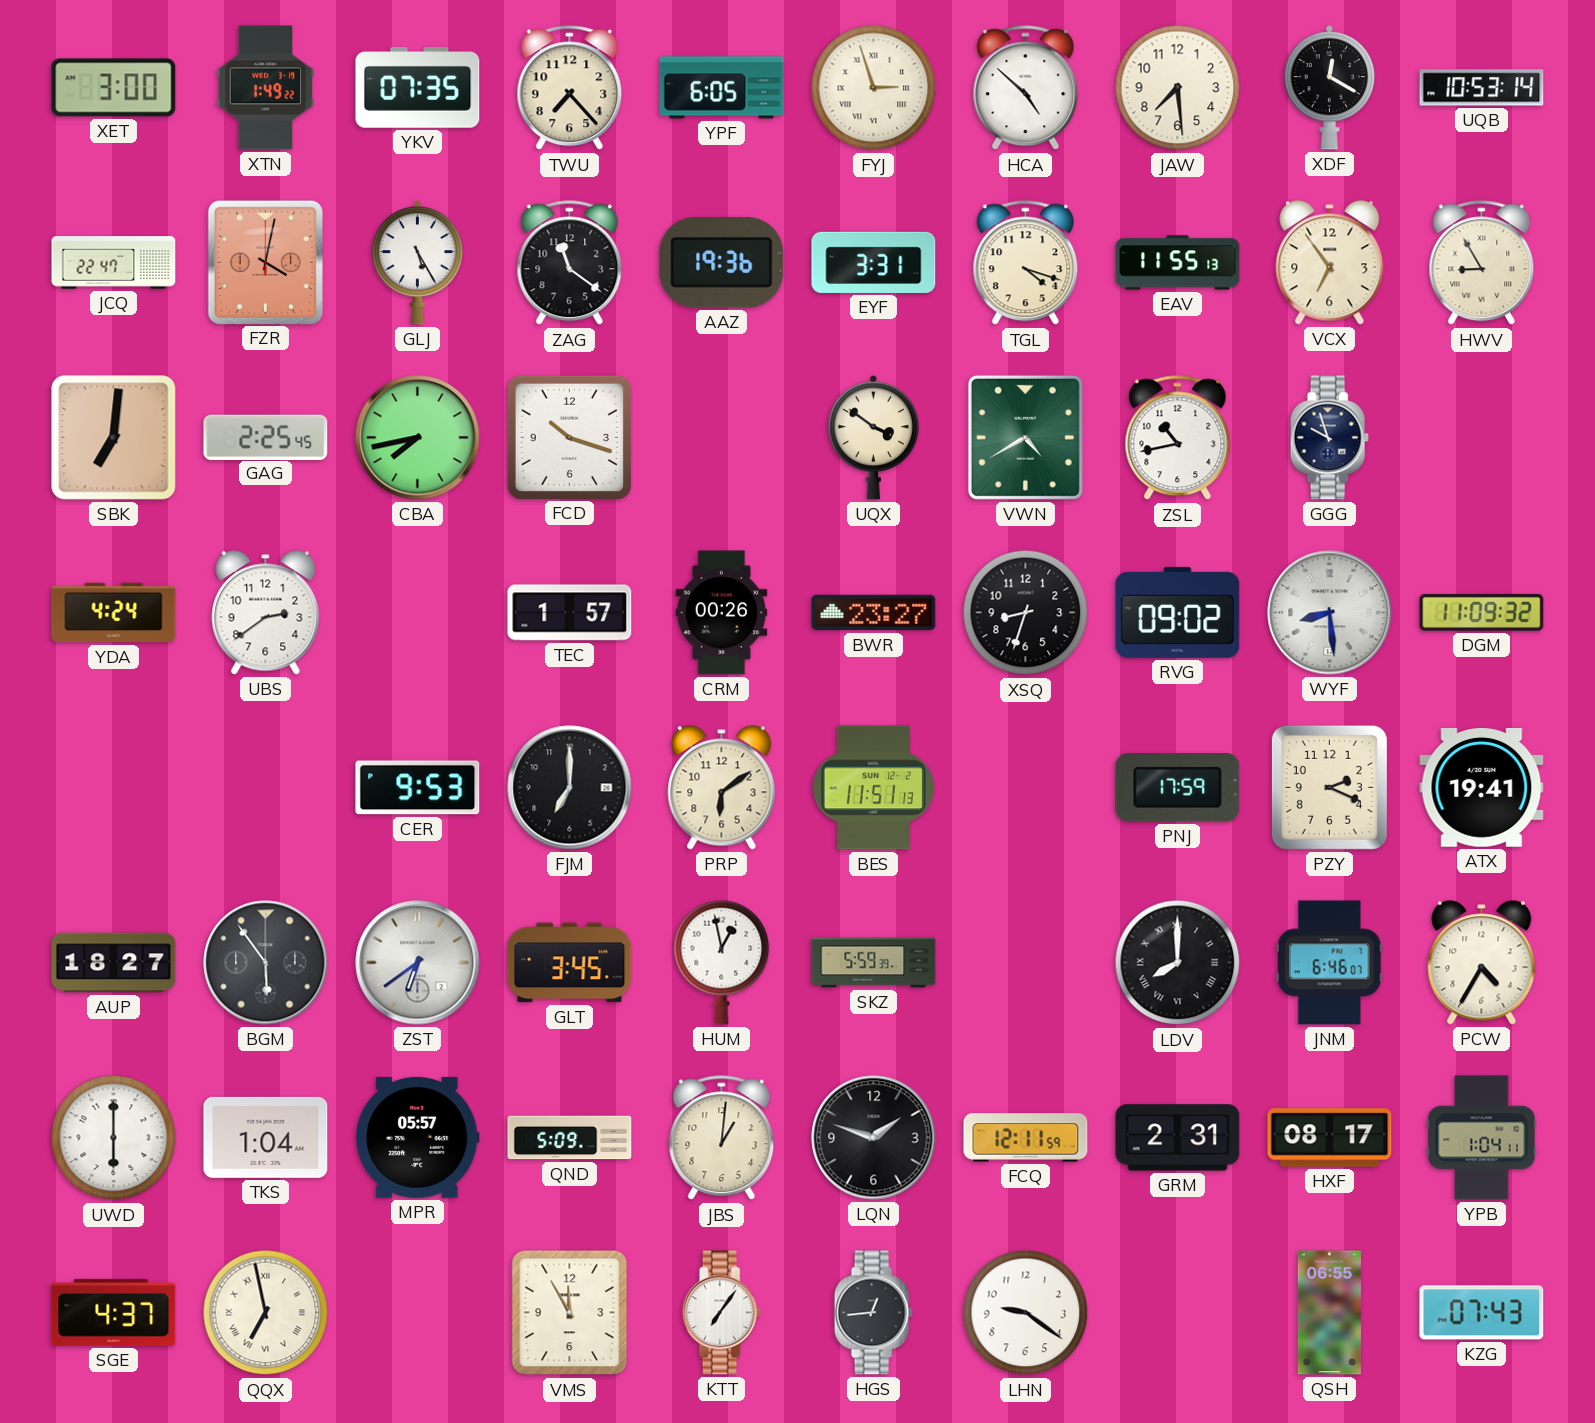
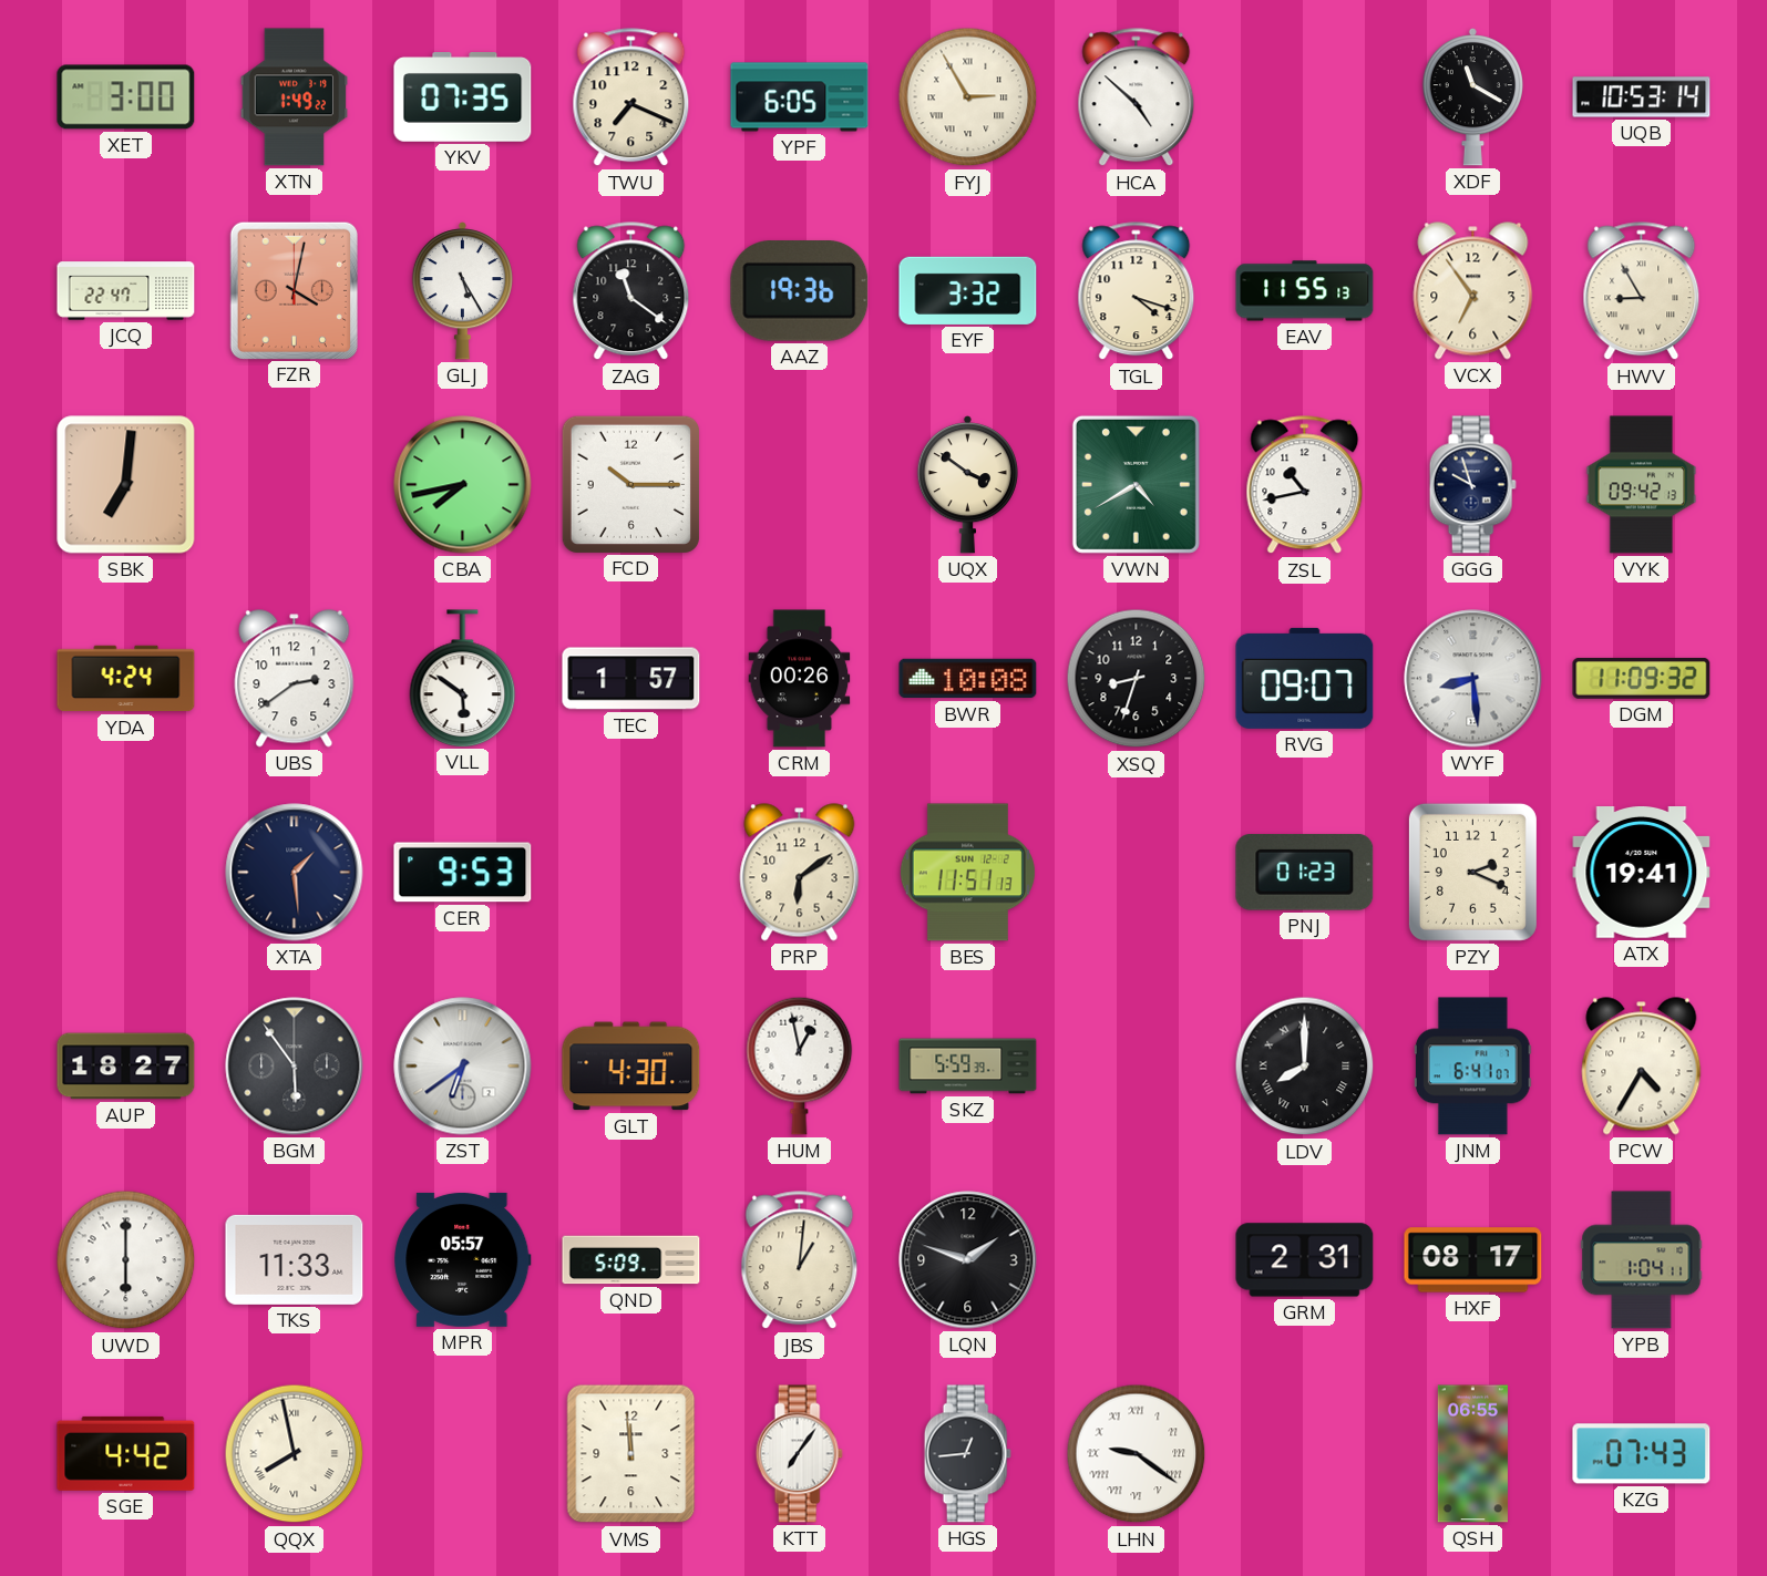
TWU: 7:23 -> 7:19 (631, 97)
FYJ: 2:57 -> 2:55 (968, 97)
JAW: 7:29 -> none (1178, 88)
XDF: 12:20 -> 11:20 (1472, 97)
EYF: 3:31 -> 3:32 (968, 290)
GAG: 2:25 -> none (266, 437)
FCD: 10:18 -> 10:15 (630, 484)
VYK: none -> 09:42 (1642, 485)
VLL: none -> 5:51 (463, 678)
BWR: 23:27 -> 10:08 (968, 679)
RVG: 09:02 -> 09:07 (1305, 678)
XTA: none -> 1:29 (295, 873)
FJM: 7:00 -> none (570, 788)
PNJ: 17:59 -> 01:23 (1305, 873)
GLT: 3:45 -> 4:30 (631, 1067)
JNM: 6:46 -> 6:41 (1472, 1067)
TKS: 1:04 -> 11:33 (295, 1259)
FCQ: 12:11 -> none (1026, 1138)
SGE: 4:37 -> 4:42 (126, 1453)
QQX: 6:58 -> 7:58 (295, 1454)
VMS: 11:55 -> 11:59 (631, 1454)
LHN numerals: Arabic -> Roman (1137, 1454)
